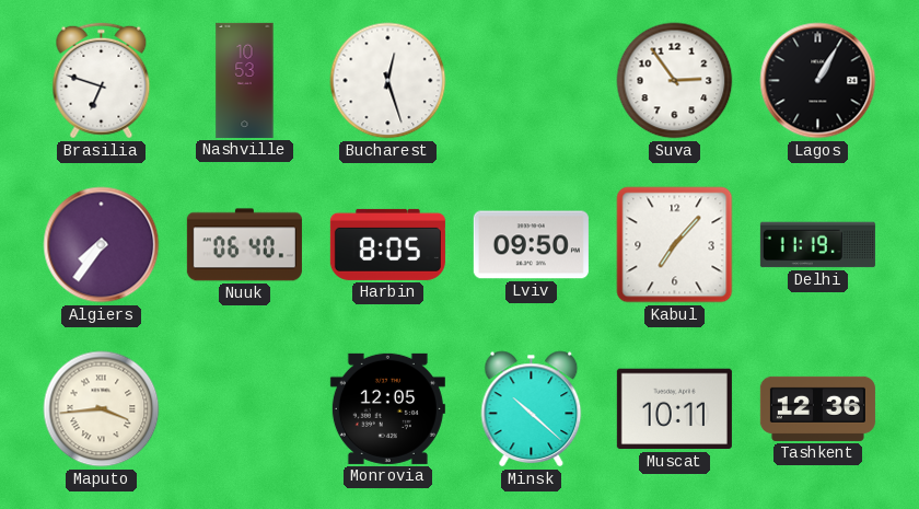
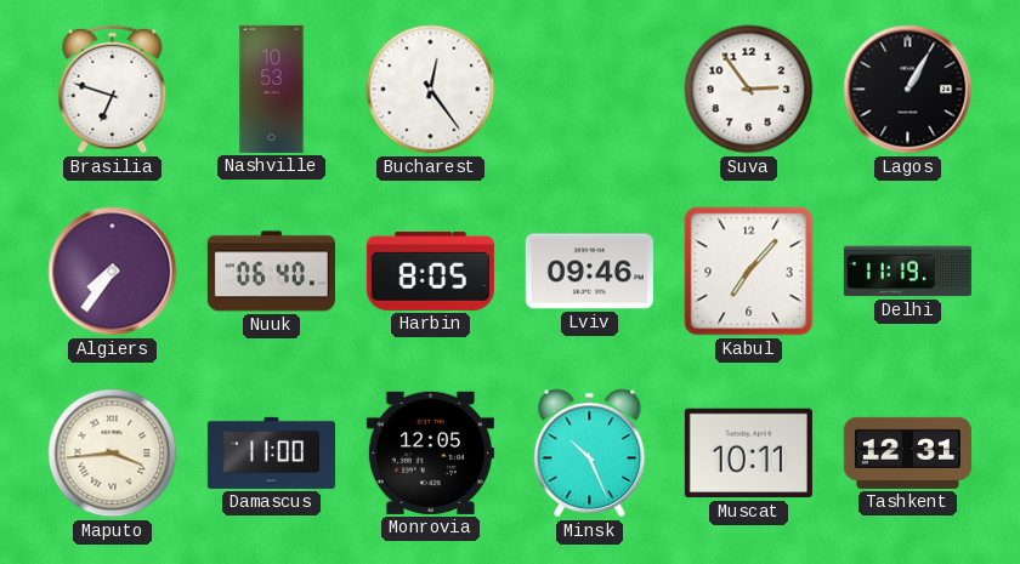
Bucharest: 12:27 -> 12:24 (431, 90)
Lviv: 09:50 -> 09:46 (589, 272)
Damascus: none -> 11:00 (271, 452)
Minsk: 10:22 -> 10:26 (590, 454)
Tashkent: 12:36 -> 12:31 (907, 452)
